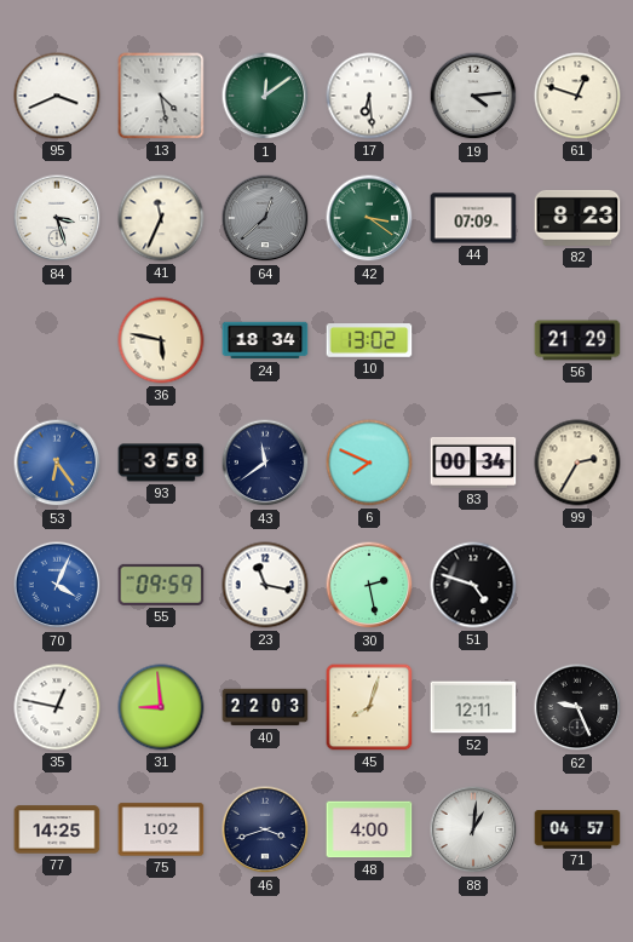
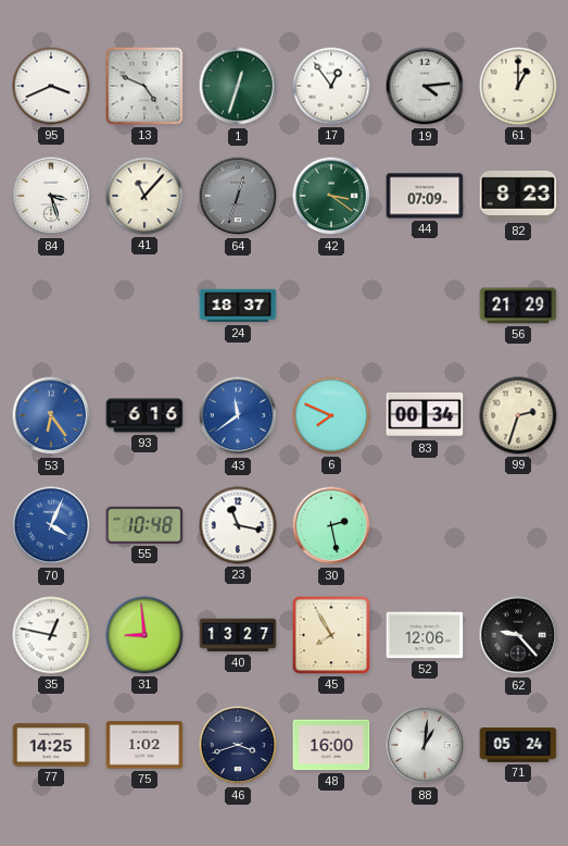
13: 4:28 -> 4:49 (144, 86)
1: 12:09 -> 12:33 (238, 86)
17: 6:29 -> 12:54 (331, 86)
61: 12:48 -> 1:00 (518, 86)
41: 11:34 -> 11:07 (144, 196)
64: 12:38 -> 12:33 (238, 196)
36: 5:47 -> none (161, 340)
24: 18:34 -> 18:37 (238, 306)
10: 13:02 -> none (369, 340)
93: 3:58 -> 6:16 (144, 415)
43 dial: navy -> blue (238, 415)
99: 2:35 -> 2:33 (518, 415)
55: 09:59 -> 10:48 (144, 525)
51: 4:48 -> none (473, 585)
40: 22:03 -> 13:27 (238, 635)
45: 8:03 -> 7:55 (331, 635)
52: 12:11 -> 12:06 (425, 635)
62: 9:26 -> 9:23 (518, 635)
48: 4:00 -> 16:00 (331, 745)
71: 04:57 -> 05:24 (518, 745)
